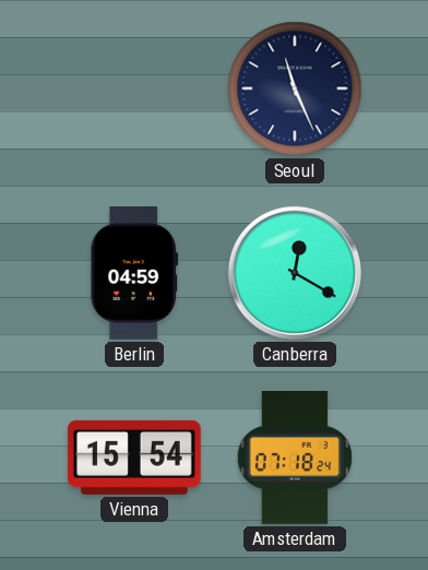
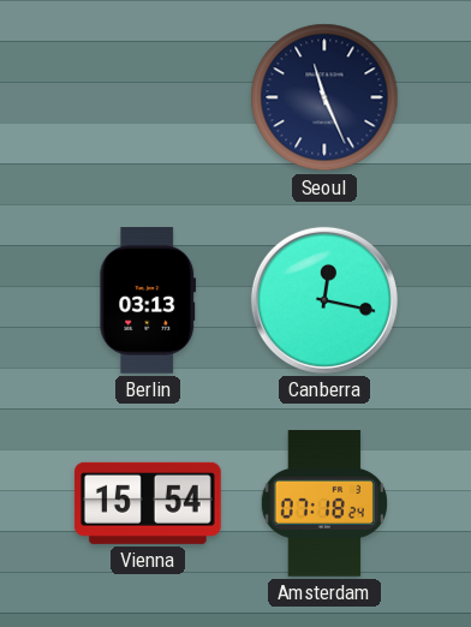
Berlin: 04:59 -> 03:13 (148, 301)
Canberra: 12:20 -> 12:17 (324, 300)
